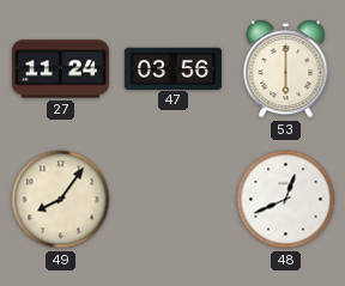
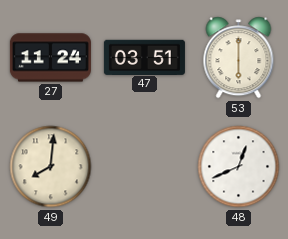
47: 03:56 -> 03:51 (144, 57)
49: 8:06 -> 8:01 (51, 167)
